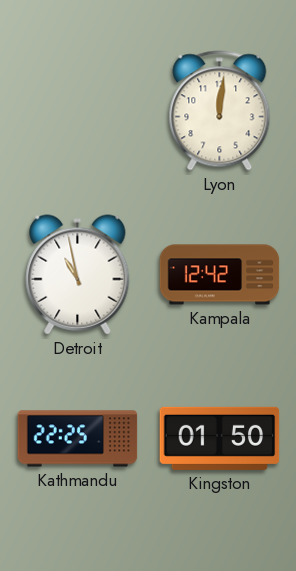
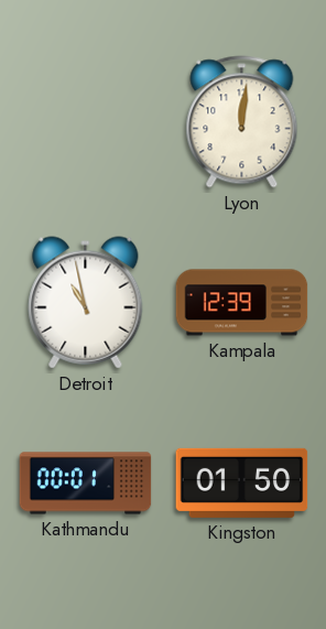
Kampala: 12:42 -> 12:39 (242, 303)
Kathmandu: 22:25 -> 00:01 (86, 484)
